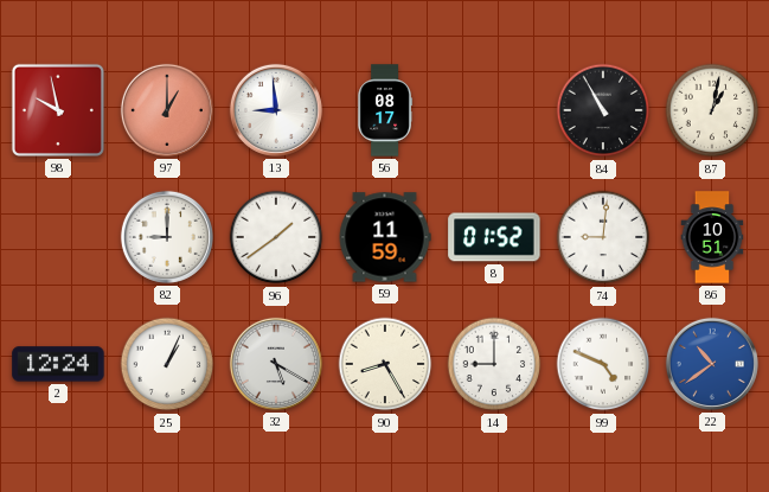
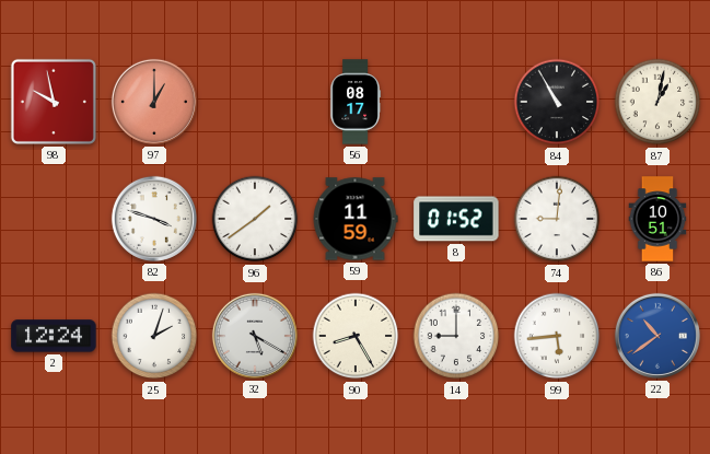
13: 8:59 -> none (276, 110)
82: 9:00 -> 3:48 (154, 219)
25: 1:04 -> 2:03 (154, 336)
99: 4:49 -> 5:44 (557, 336)
